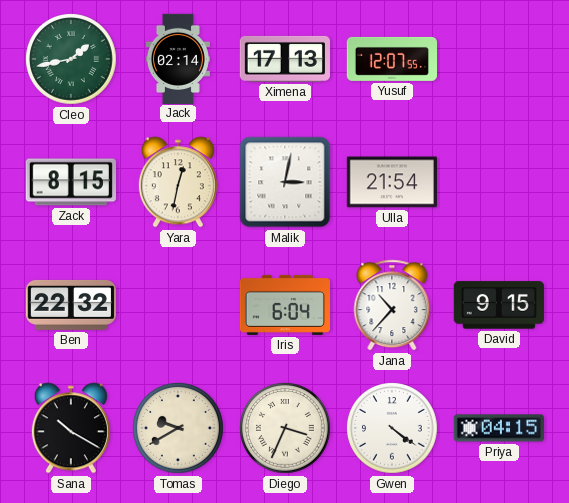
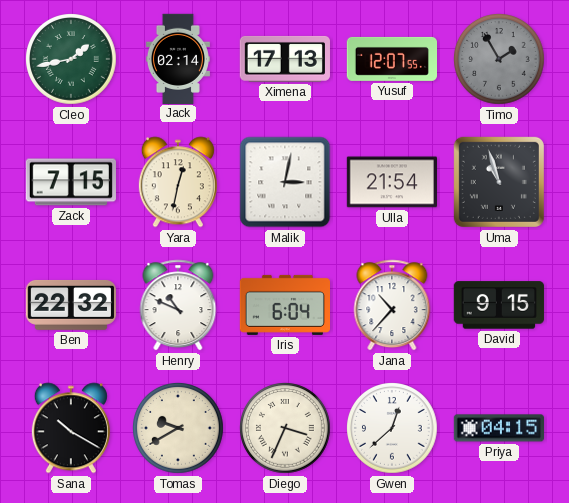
Timo: none -> 1:55 (500, 60)
Zack: 8:15 -> 7:15 (71, 182)
Uma: none -> 10:57 (499, 182)
Henry: none -> 10:49 (178, 305)
Gwen: 4:21 -> 12:38 (393, 429)
